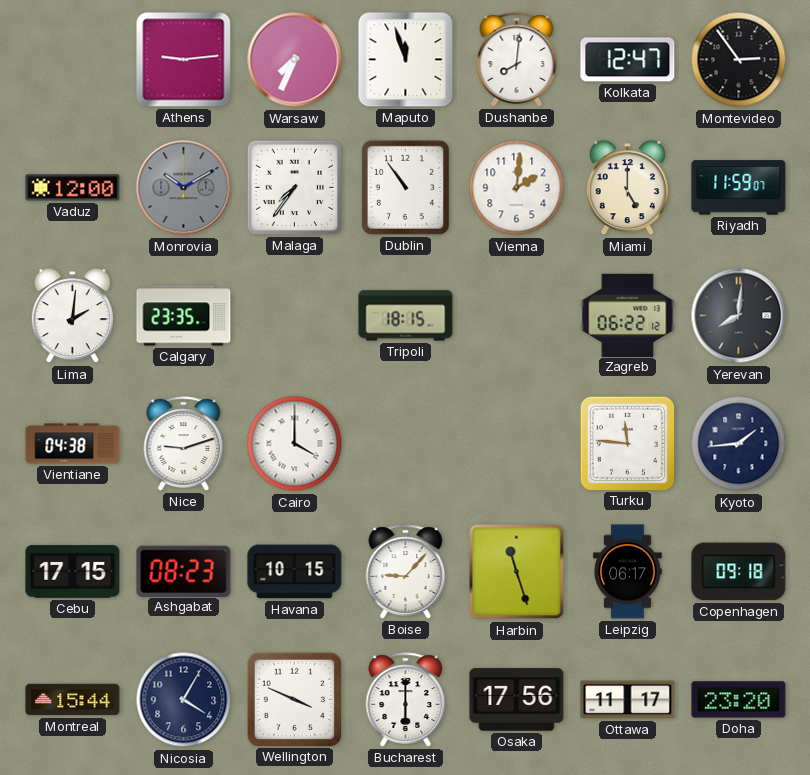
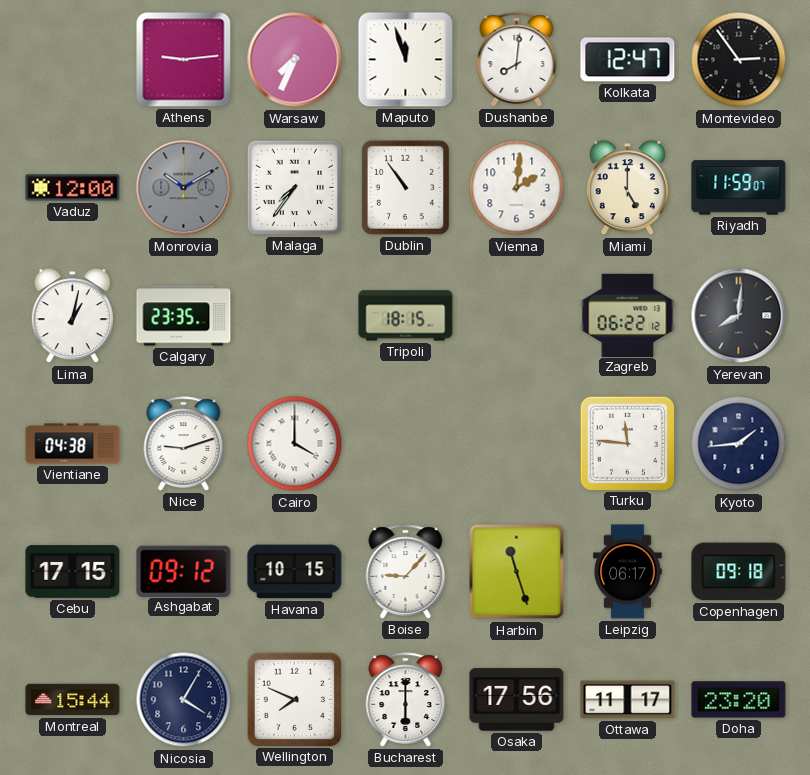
Lima: 2:01 -> 1:02 (72, 316)
Ashgabat: 08:23 -> 09:12 (184, 571)
Wellington: 3:49 -> 7:49 (294, 699)
